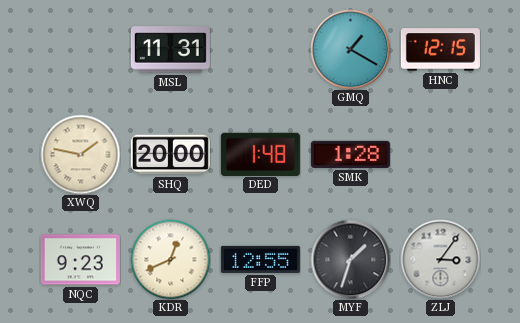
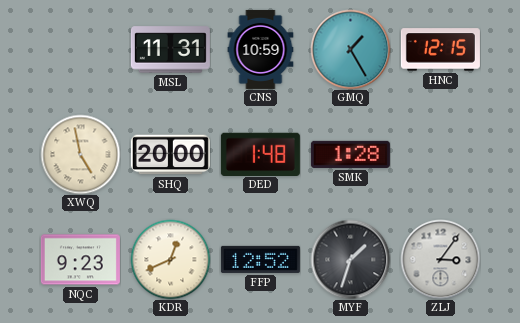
CNS: none -> 10:59 (261, 49)
GMQ: 1:20 -> 1:25 (350, 49)
XWQ: 1:47 -> 4:58 (80, 154)
FFP: 12:55 -> 12:52 (260, 259)
